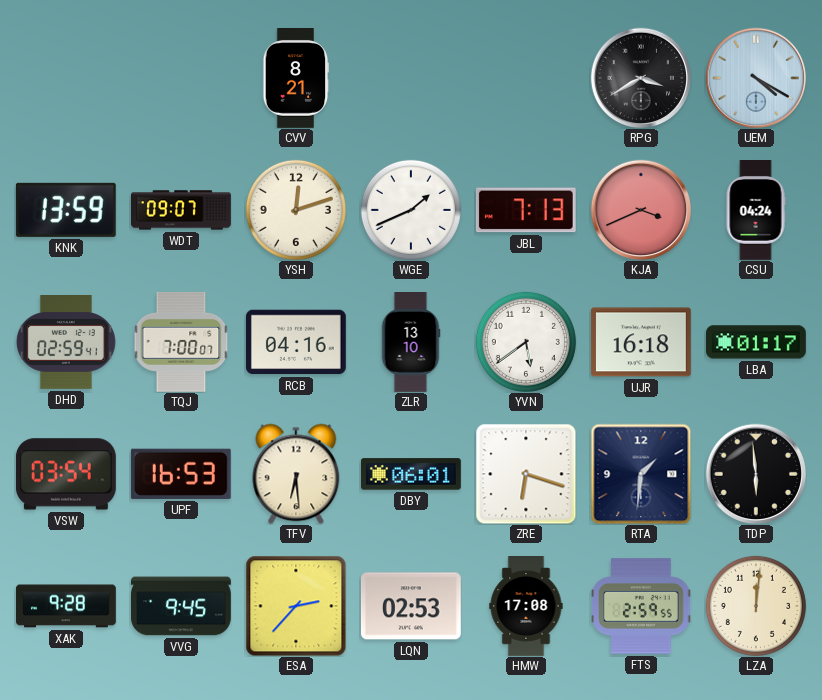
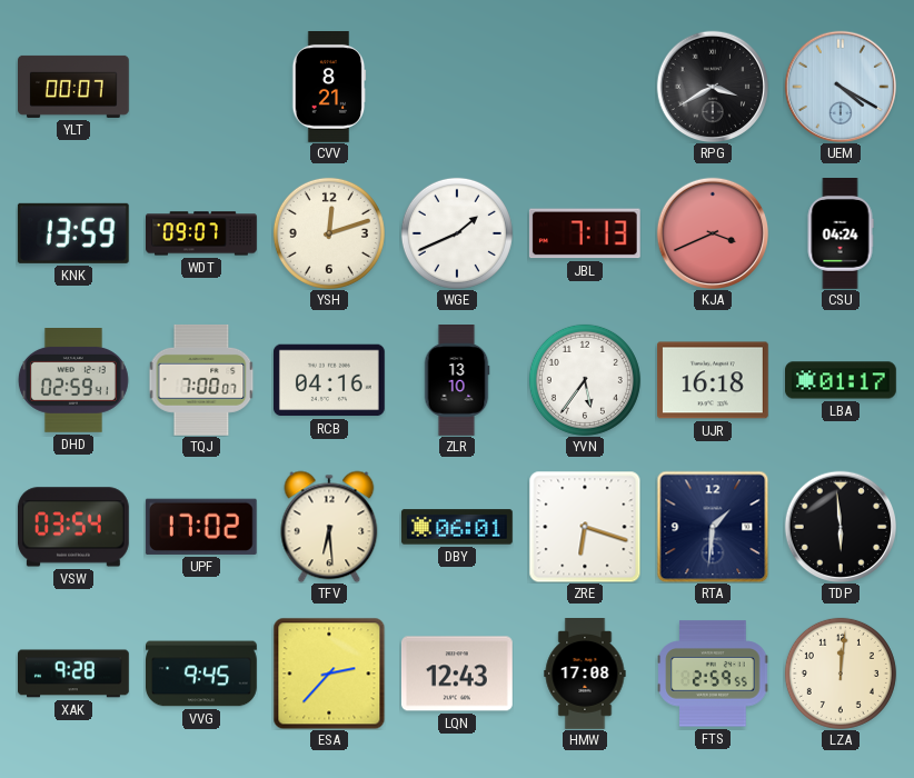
YLT: none -> 00:07 (74, 87)
YVN: 5:39 -> 5:36 (585, 380)
UPF: 16:53 -> 17:02 (201, 527)
LQN: 02:53 -> 12:43 (457, 674)
